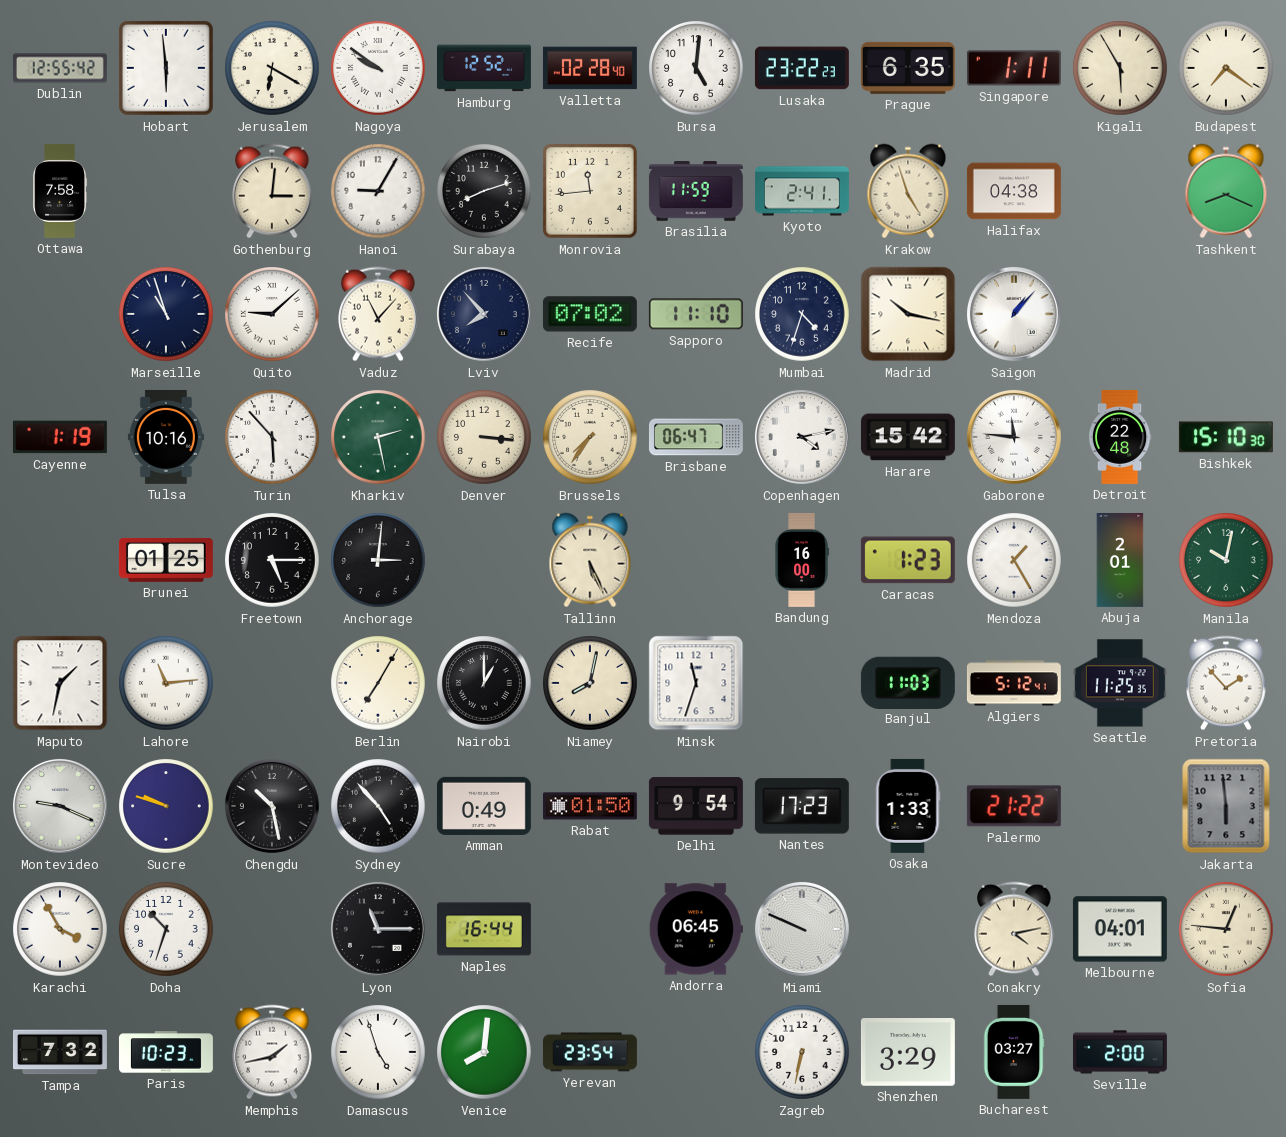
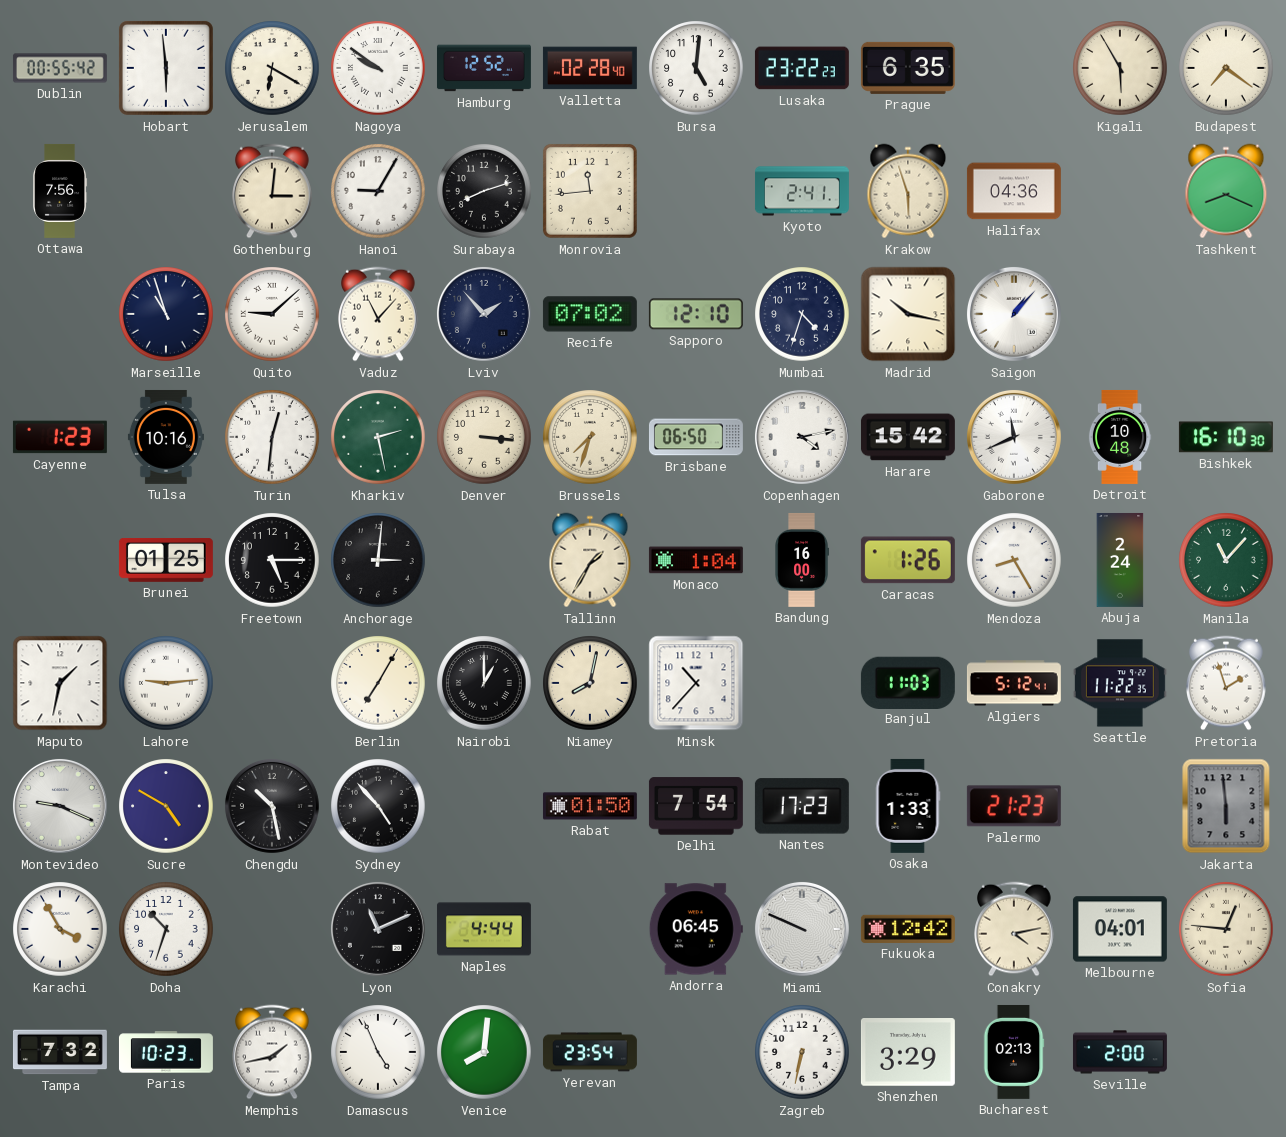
Dublin: 12:55 -> 00:55 (60, 68)
Singapore: 1:11 -> none (1014, 68)
Ottawa: 7:58 -> 7:56 (60, 191)
Brasilia: 11:59 -> none (696, 192)
Krakow: 4:57 -> 5:57 (908, 191)
Halifax: 04:38 -> 04:36 (1014, 191)
Lviv: 7:53 -> 1:53 (484, 314)
Sapporo: 11:10 -> 12:10 (696, 314)
Cayenne: 1:19 -> 1:23 (60, 437)
Turin: 5:53 -> 12:31 (272, 437)
Brussels: 7:36 -> 7:33 (590, 437)
Brisbane: 06:47 -> 06:50 (696, 437)
Gaborone: 11:46 -> 11:41 (1014, 437)
Detroit: 22:48 -> 10:48 (1120, 437)
Bishkek: 15:10 -> 16:10 (1226, 437)
Tallinn: 5:26 -> 1:35 (590, 560)
Monaco: none -> 1:04 (696, 560)
Caracas: 1:23 -> 1:26 (908, 560)
Mendoza: 1:25 -> 8:25 (1014, 560)
Abuja: 2:01 -> 2:24 (1120, 560)
Manila: 10:02 -> 11:07 (1226, 560)
Lahore: 11:14 -> 9:14 (166, 683)
Minsk: 11:33 -> 10:37 (696, 683)
Seattle: 11:25 -> 11:22 (1120, 683)
Pretoria: 1:53 -> 1:57 (1226, 683)
Sucre: 9:48 -> 4:50 (166, 806)
Amman: 0:49 -> none (484, 806)
Delhi: 9:54 -> 7:54 (696, 806)
Palermo: 21:22 -> 21:23 (1014, 806)
Lyon: 11:15 -> 11:11 (378, 929)
Naples: 16:44 -> 4:44 (484, 929)
Fukuoka: none -> 12:42 (908, 929)
Damascus: 4:57 -> 4:56 (378, 1052)
Bucharest: 03:27 -> 02:13 (1014, 1052)
